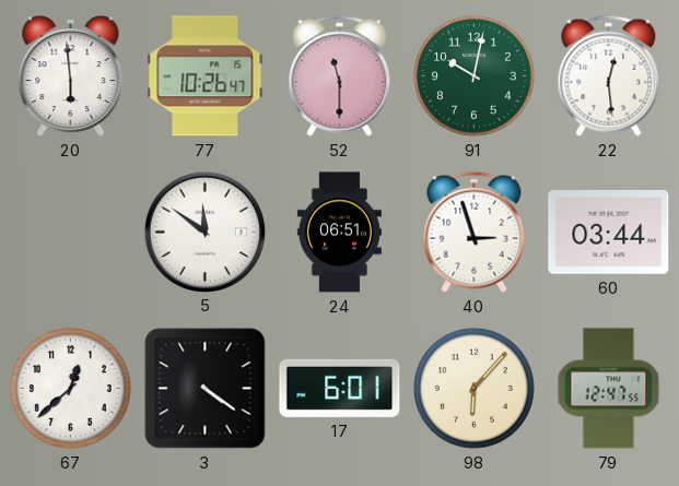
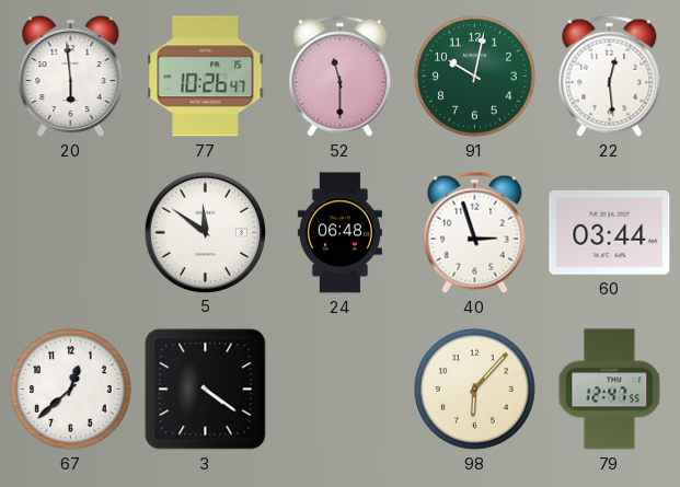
24: 06:51 -> 06:48 (339, 233)
17: 6:01 -> none (340, 388)
